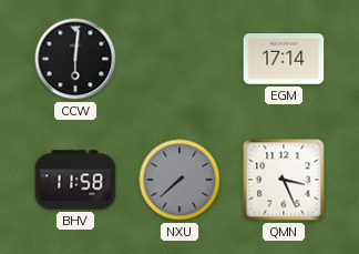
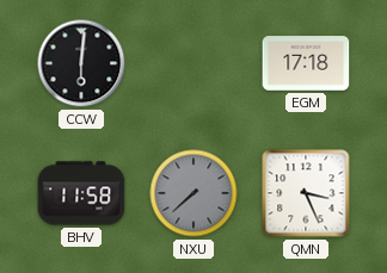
EGM: 17:14 -> 17:18 (306, 63)
